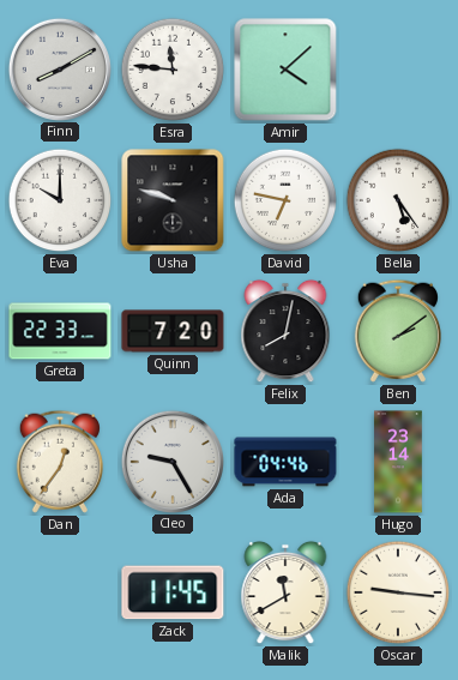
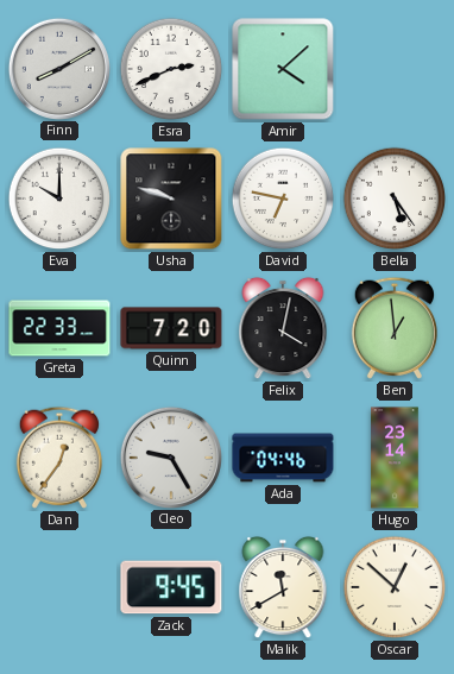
Esra: 11:46 -> 2:41 (171, 69)
Felix: 8:02 -> 4:02 (283, 328)
Ben: 2:09 -> 12:59 (395, 328)
Zack: 11:45 -> 9:45 (171, 587)
Oscar: 9:16 -> 12:52 (395, 587)
